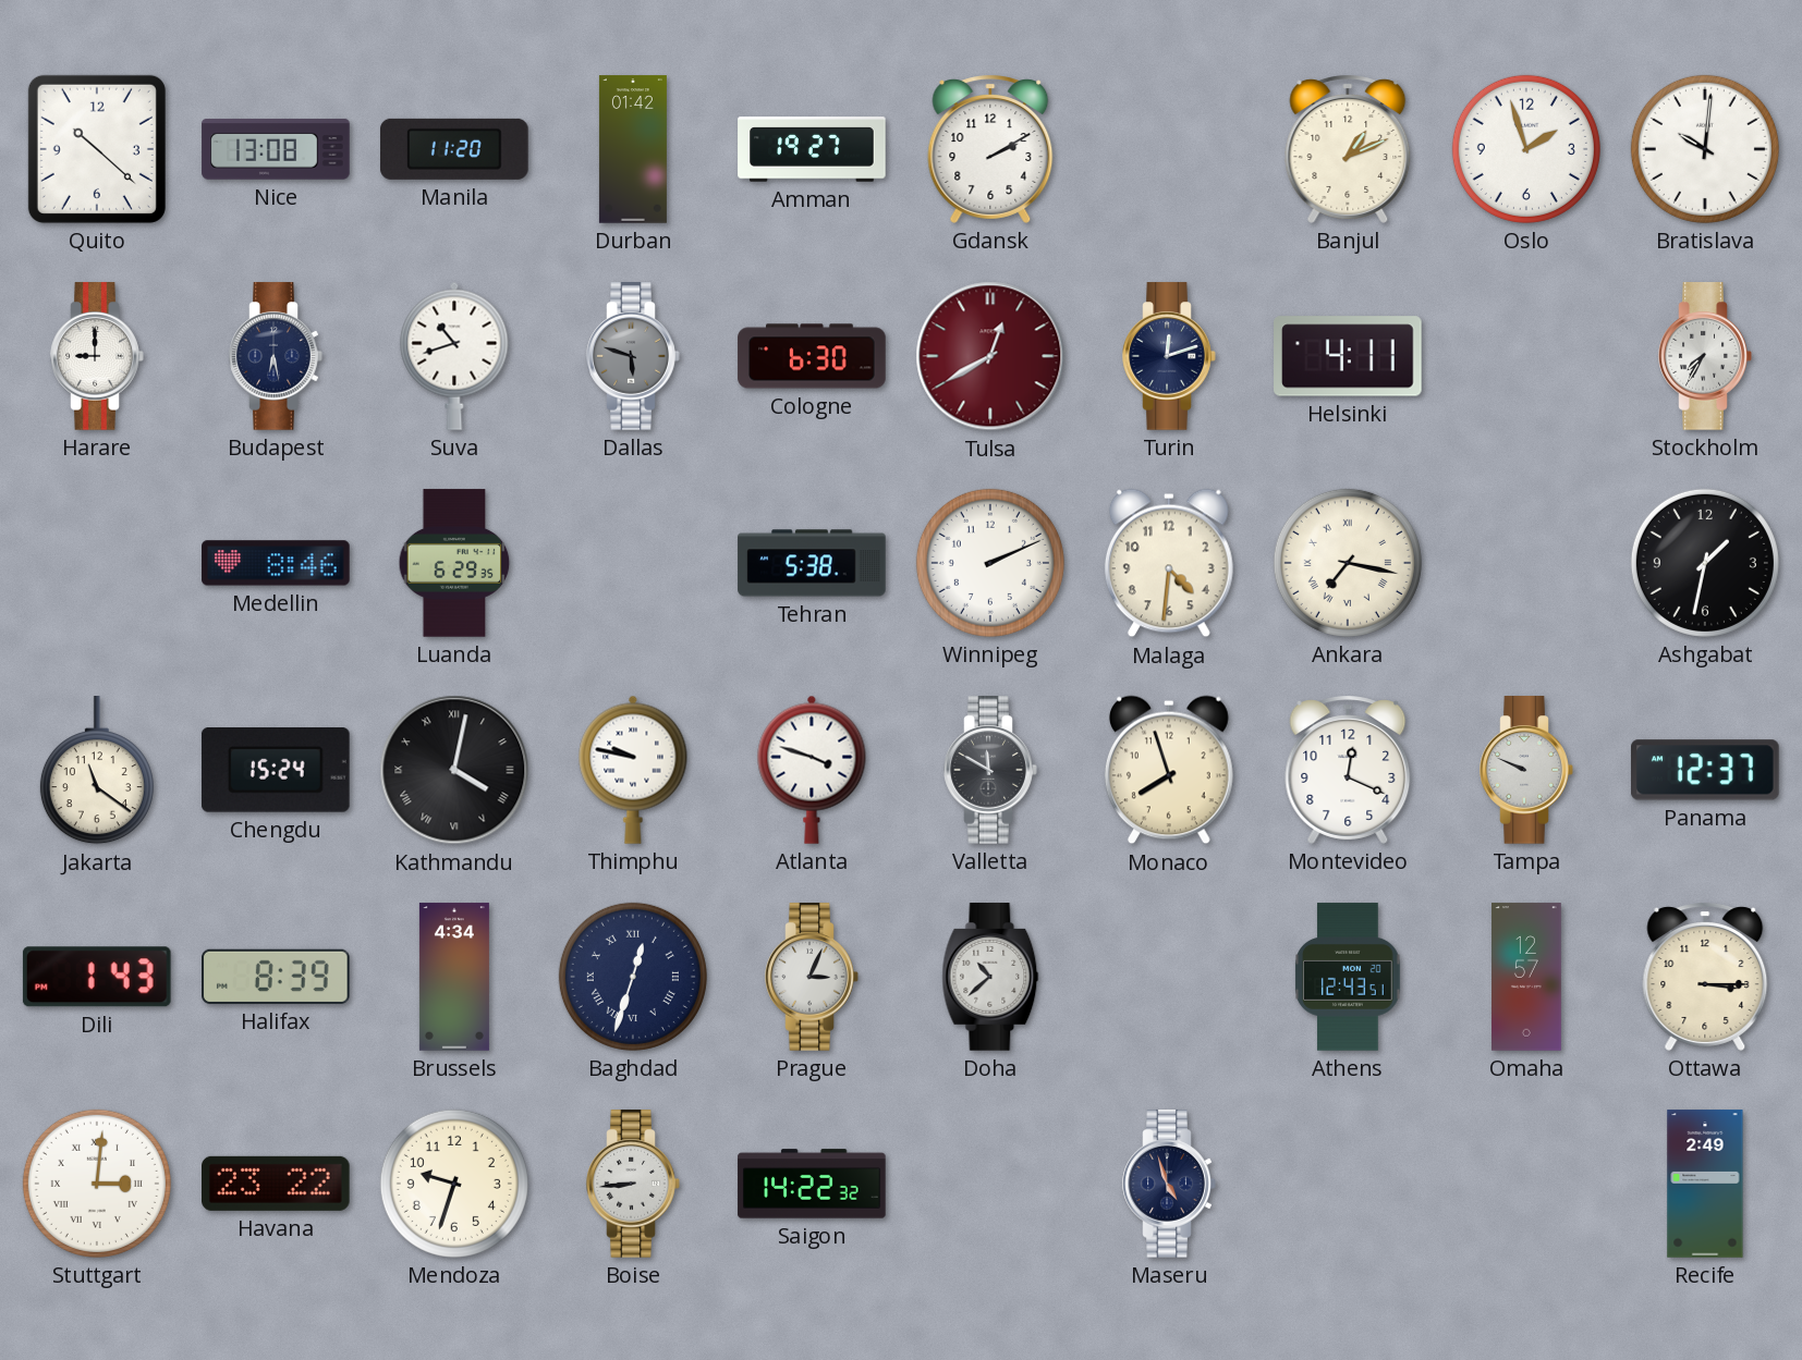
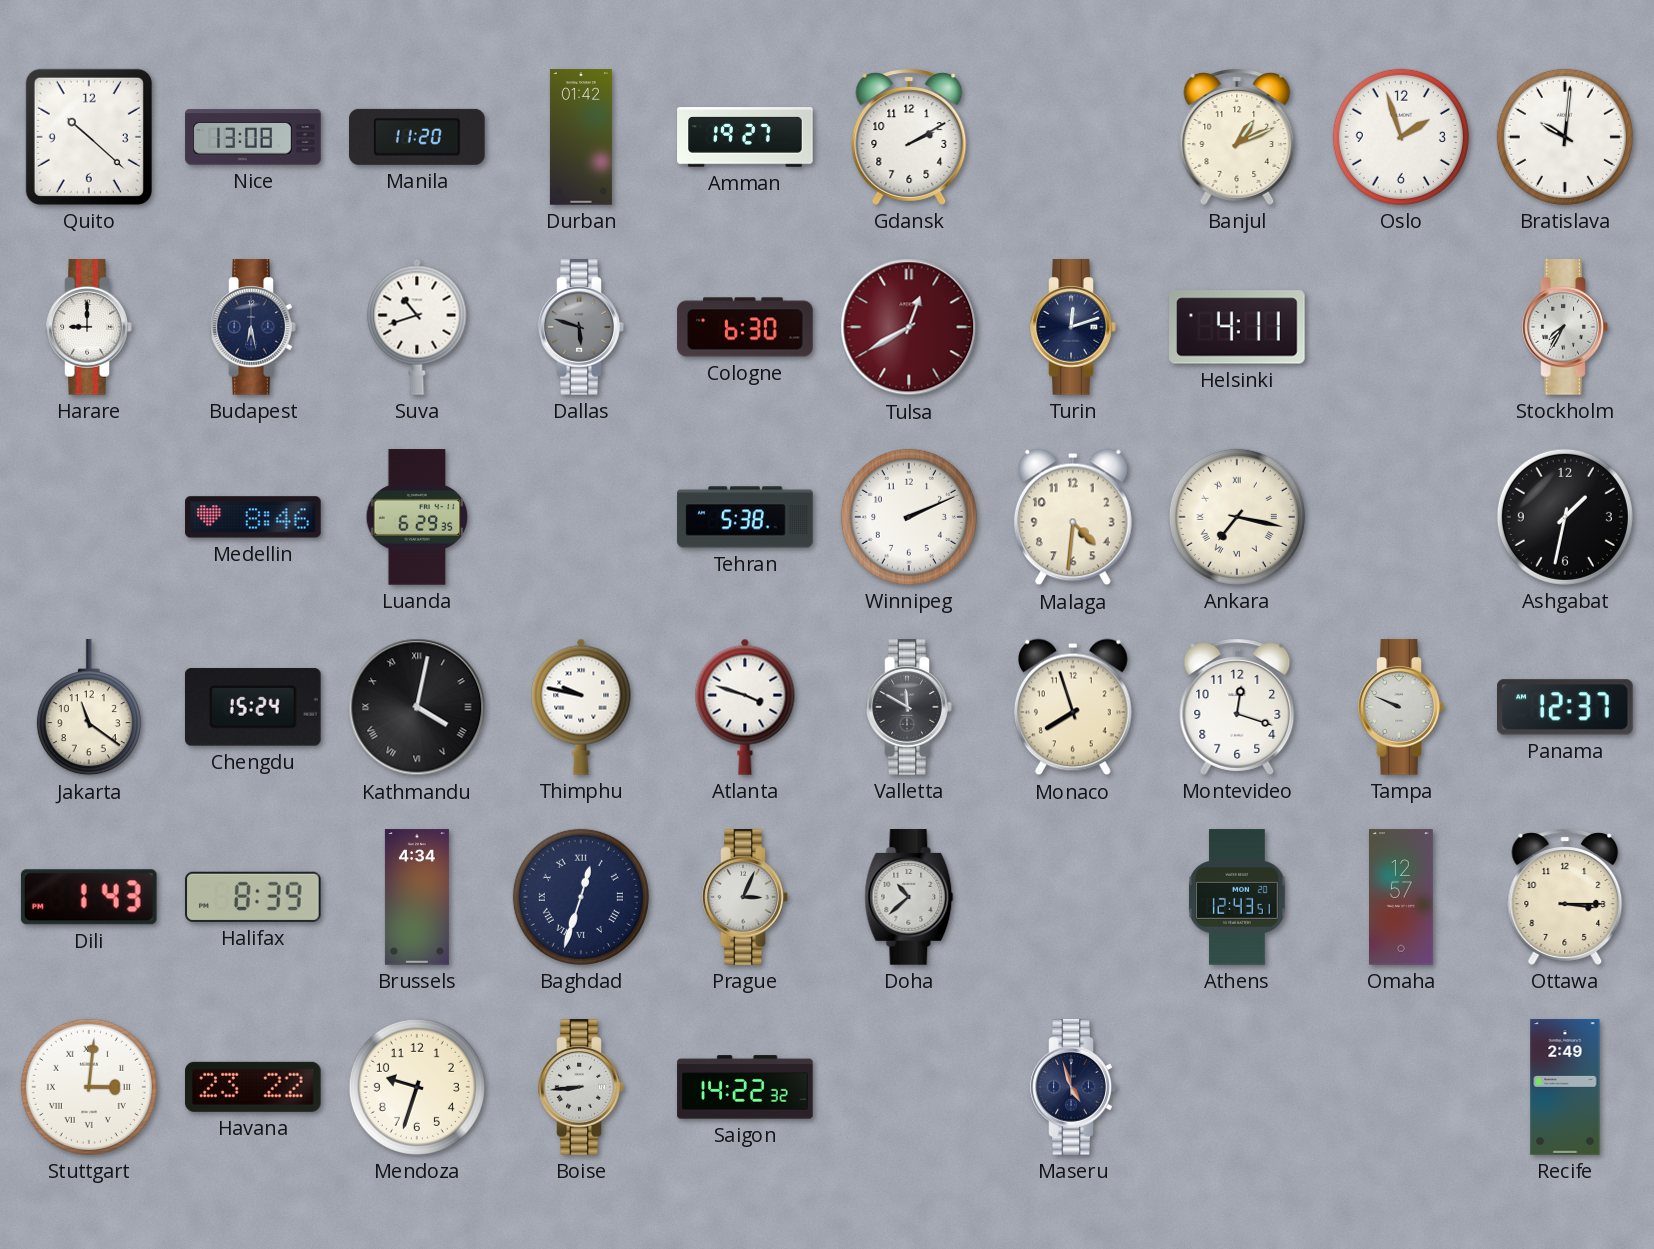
Montevideo: 12:19 -> 12:18 (1237, 707)
